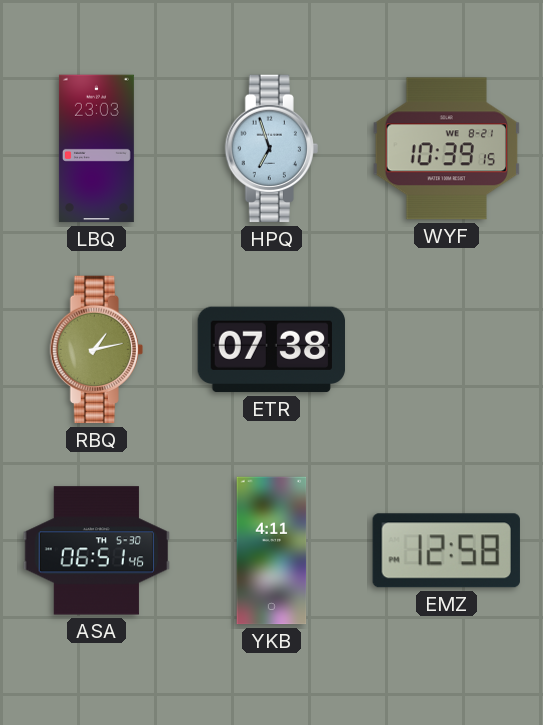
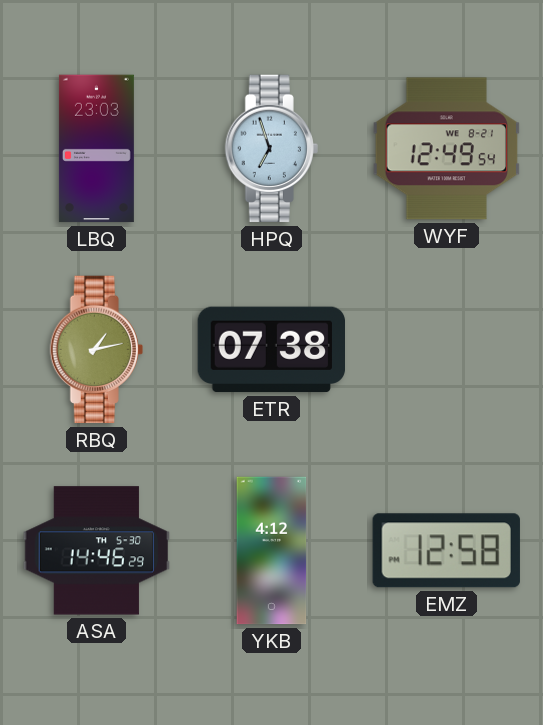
WYF: 10:39 -> 12:49 (446, 149)
ASA: 06:51 -> 14:46 (97, 551)
YKB: 4:11 -> 4:12 (272, 551)
